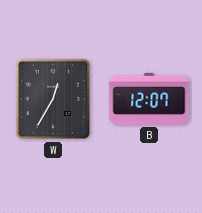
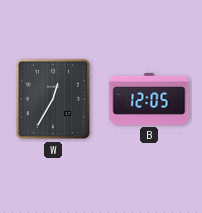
B: 12:07 -> 12:05 (149, 99)
